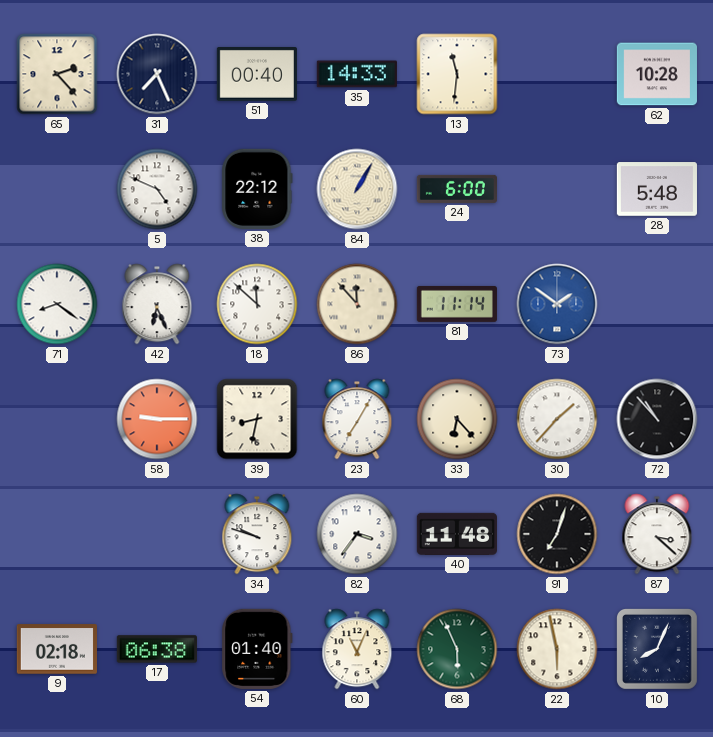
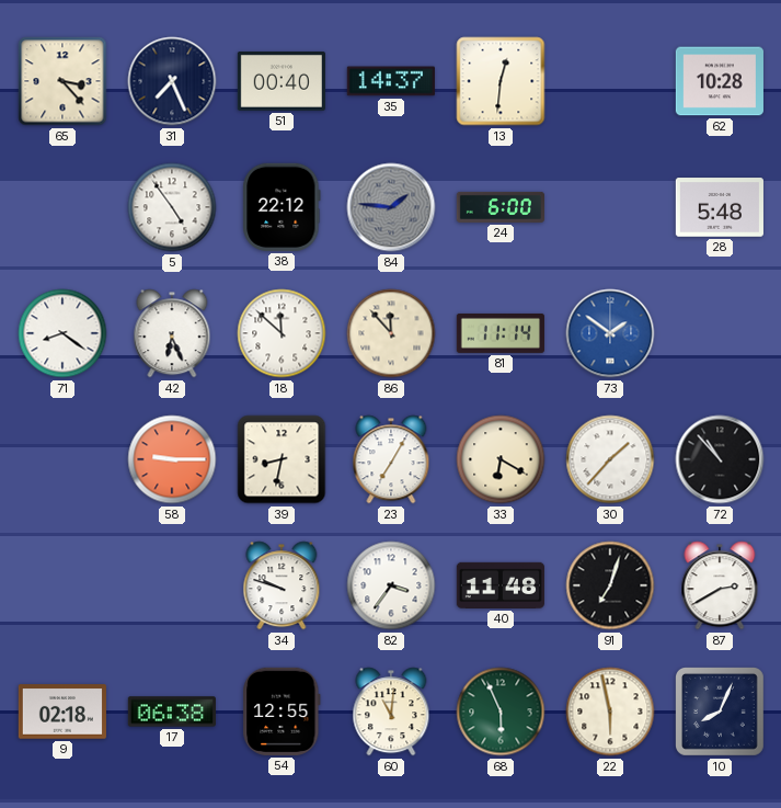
65: 2:23 -> 3:23 (62, 81)
35: 14:33 -> 14:37 (391, 81)
13: 11:31 -> 12:31 (501, 81)
5: 4:49 -> 4:54 (172, 207)
84: 1:05 -> 1:46 (391, 207)
84 dial: cream -> grey (391, 207)
33: 6:23 -> 6:20 (501, 459)
87: 3:22 -> 2:40 (720, 585)
54: 01:40 -> 12:55 (282, 712)
60: 11:04 -> 11:01 (391, 712)
